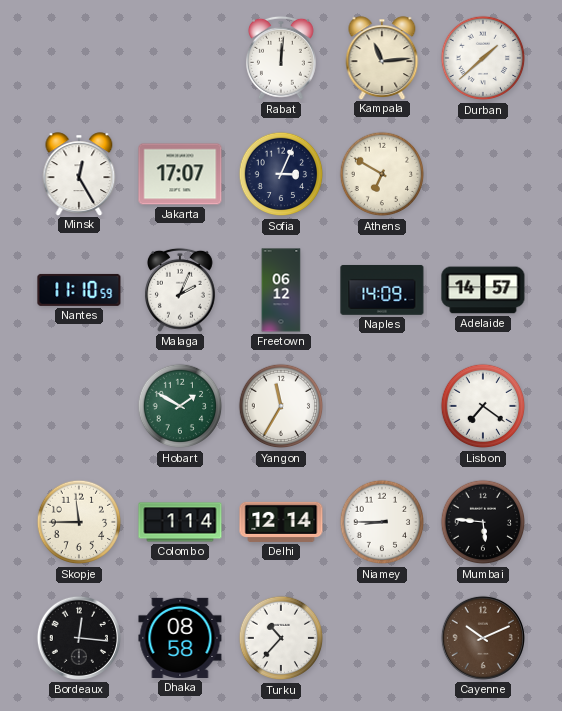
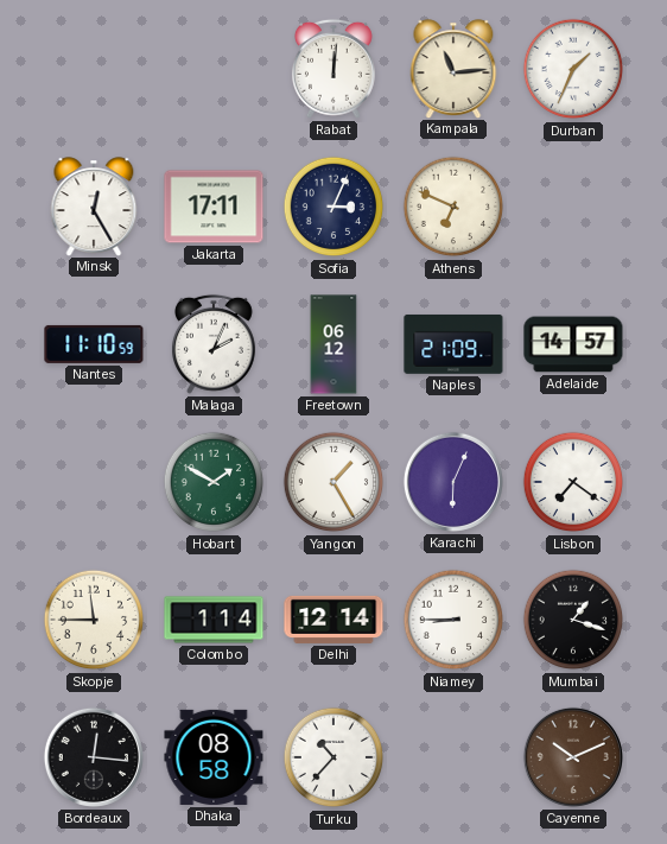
Durban: 1:38 -> 1:34 (573, 69)
Jakarta: 17:07 -> 17:11 (214, 207)
Athens: 6:50 -> 6:49 (453, 207)
Naples: 14:09 -> 21:09 (453, 344)
Yangon: 11:35 -> 1:25 (333, 482)
Karachi: none -> 6:04 (453, 482)
Mumbai: 5:46 -> 1:18 (573, 620)
